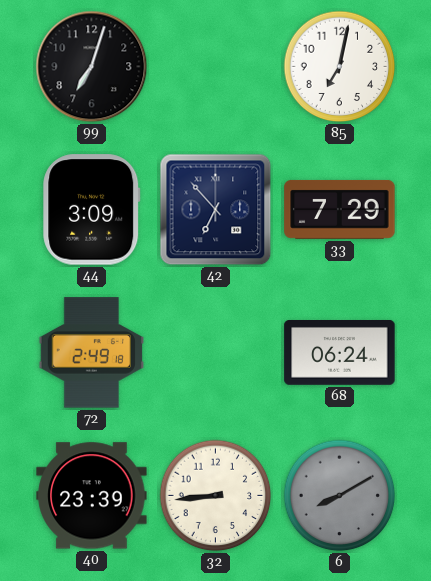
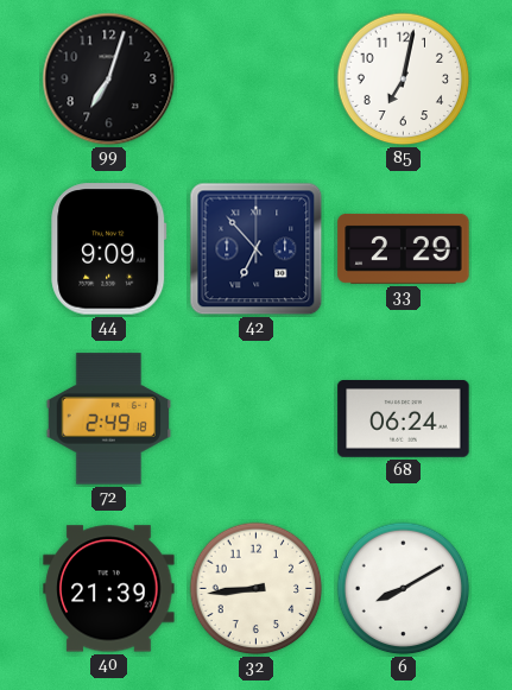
44: 3:09 -> 9:09 (109, 249)
33: 7:29 -> 2:29 (404, 248)
40: 23:39 -> 21:39 (109, 589)
6 dial: grey -> white (404, 589)
